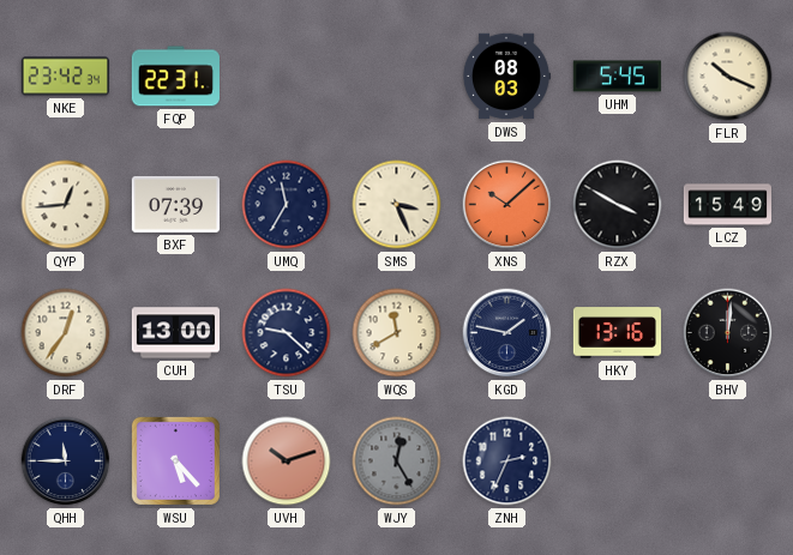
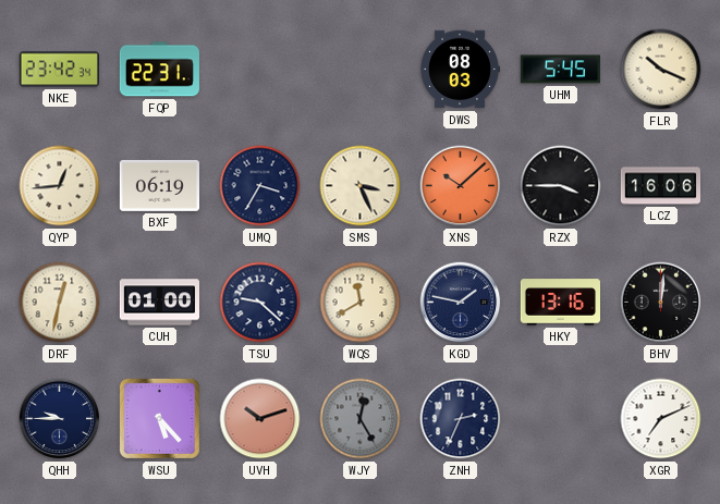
BXF: 07:39 -> 06:19 (159, 186)
UMQ: 11:35 -> 3:35 (260, 186)
RZX: 3:50 -> 3:45 (561, 186)
LCZ: 15:49 -> 16:06 (660, 186)
DRF: 12:36 -> 12:32 (60, 303)
CUH: 13:00 -> 01:00 (159, 303)
QHH: 11:45 -> 9:45 (60, 419)
XGR: none -> 7:11 (661, 419)
